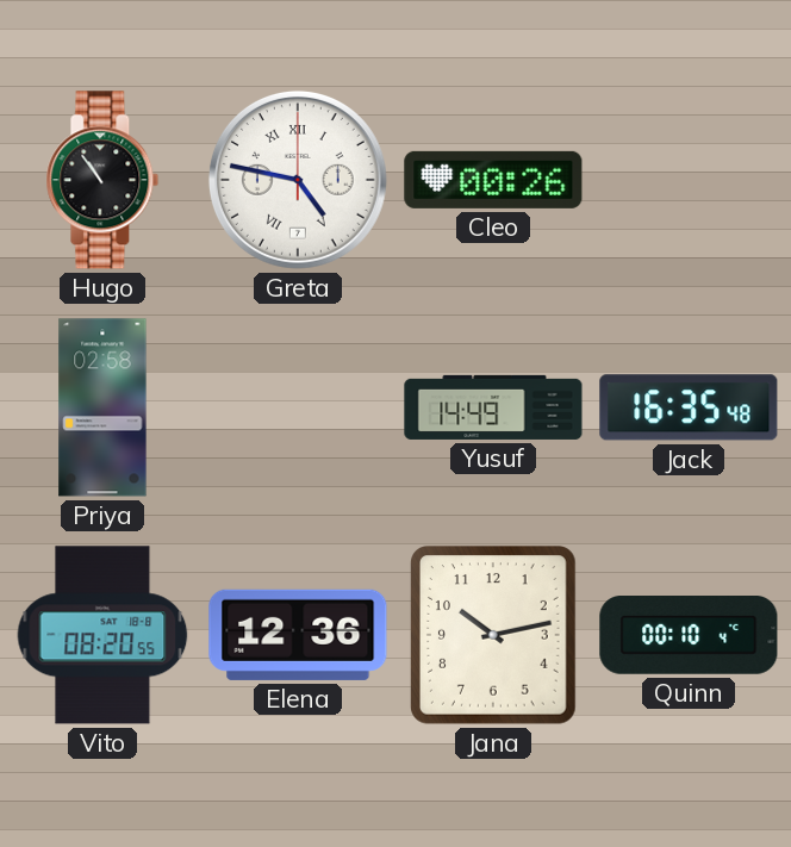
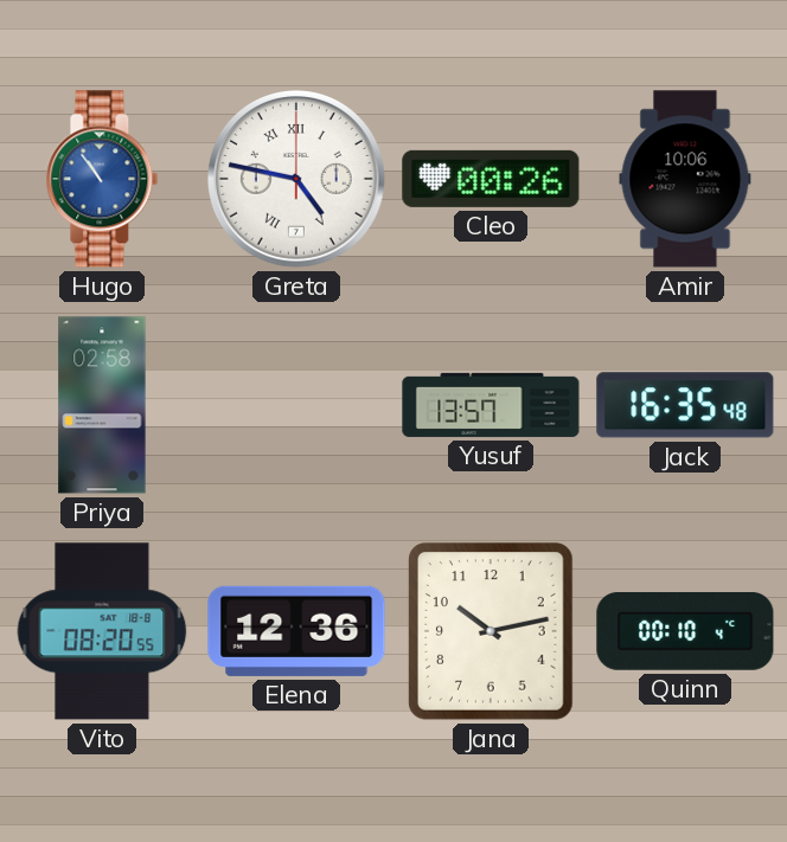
Hugo dial: black -> blue (102, 179)
Amir: none -> 10:06 (685, 179)
Yusuf: 14:49 -> 13:57 (491, 405)
